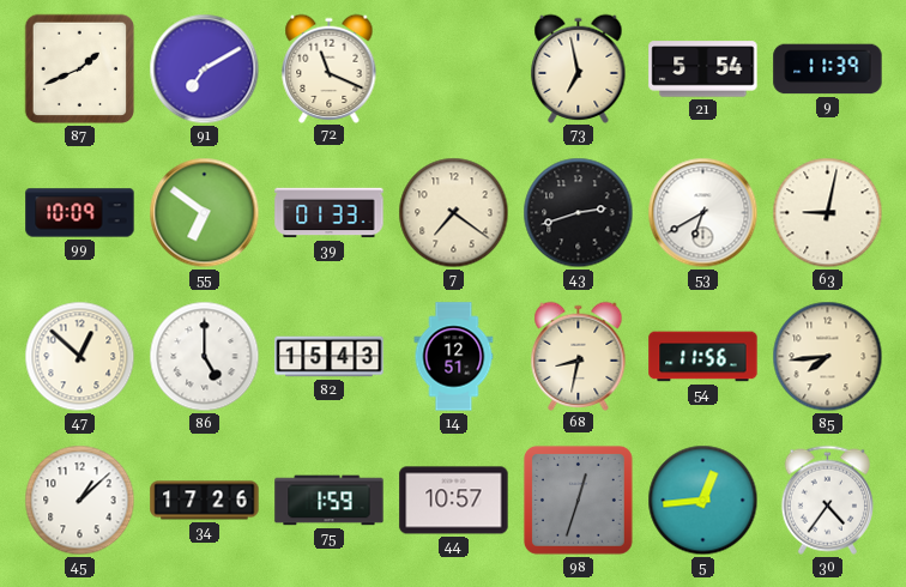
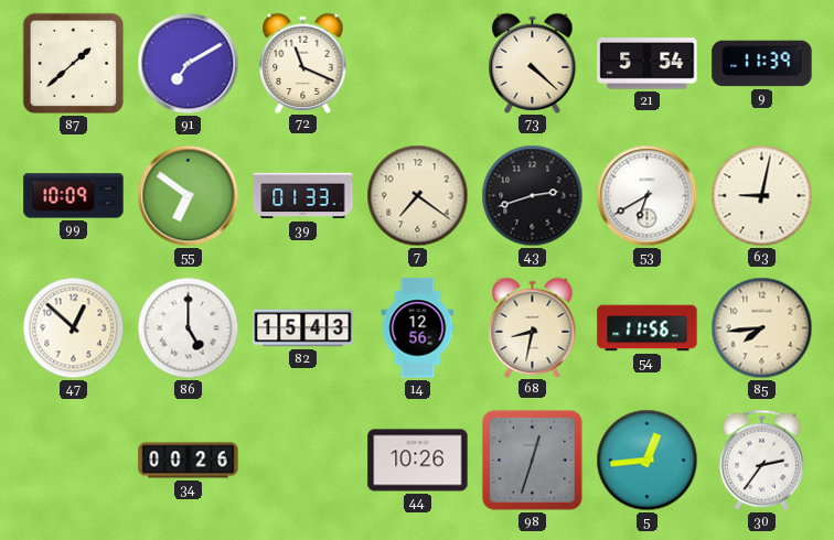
87: 1:41 -> 1:38 (74, 64)
73: 6:58 -> 4:22 (533, 63)
14: 12:51 -> 12:56 (418, 328)
45: 1:08 -> none (80, 501)
34: 17:26 -> 00:26 (189, 461)
75: 1:59 -> none (330, 501)
44: 10:57 -> 10:26 (418, 461)
30: 4:36 -> 2:36 (761, 460)
